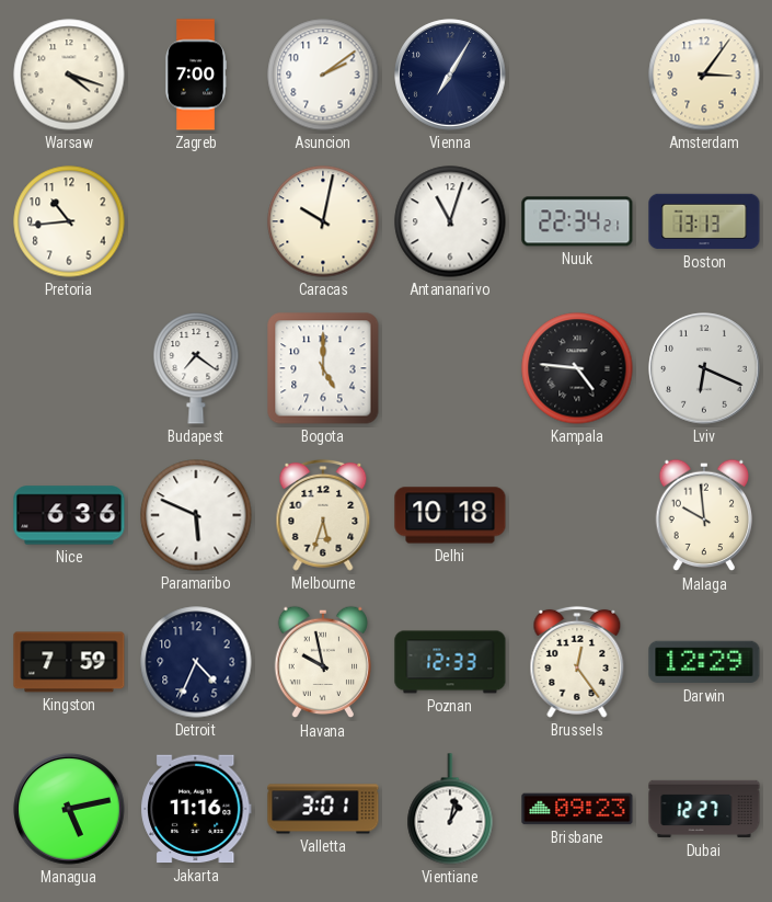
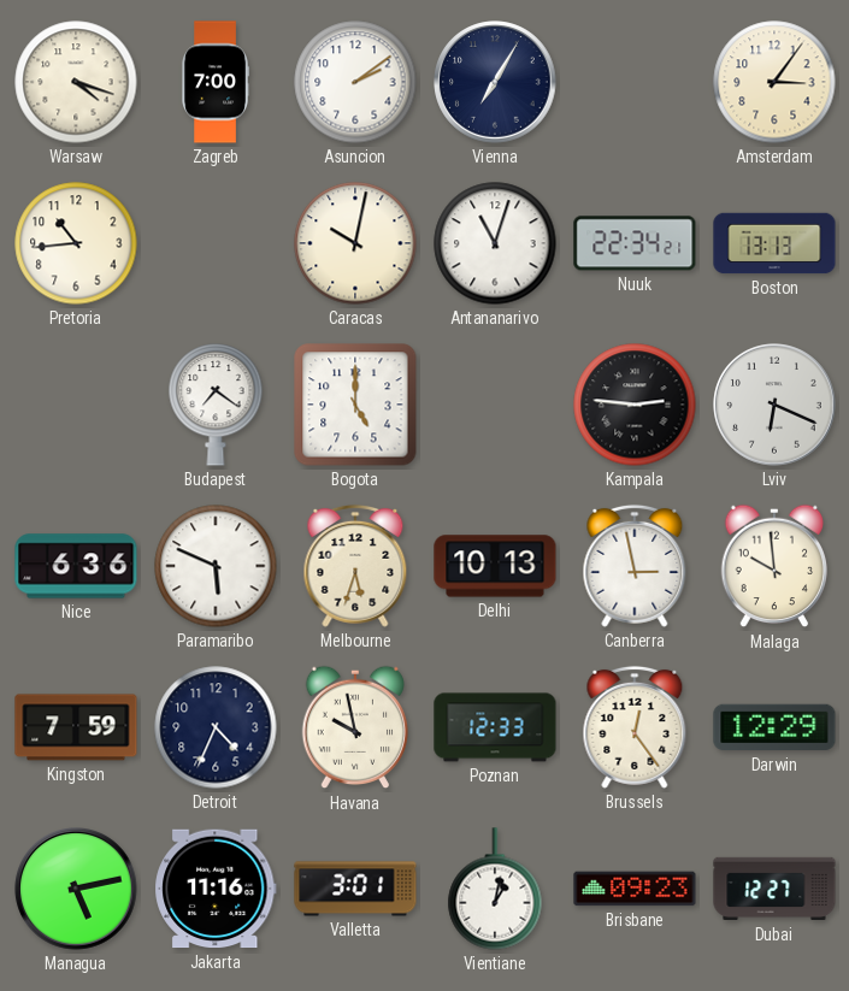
Kampala: 4:46 -> 2:46 (635, 405)
Delhi: 10:18 -> 10:13 (495, 566)
Canberra: none -> 2:58 (635, 566)
